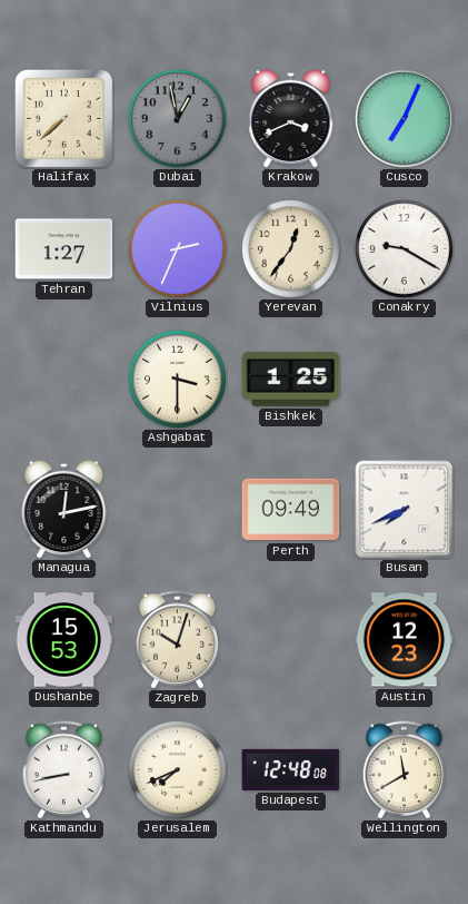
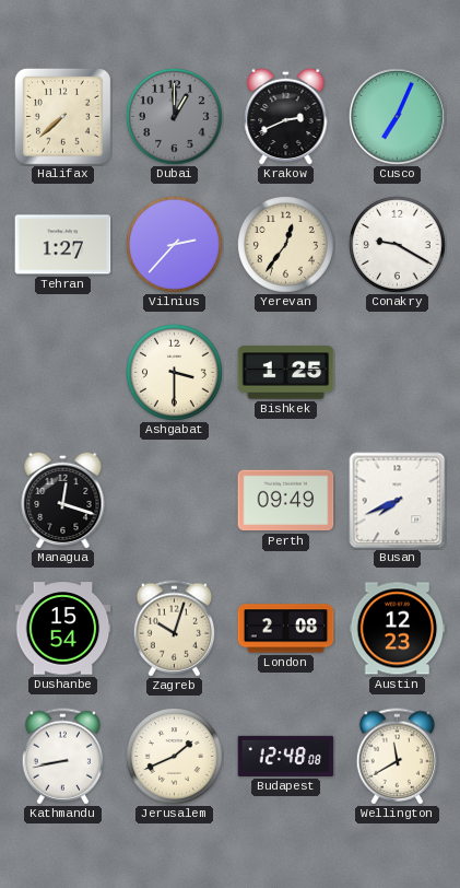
Dubai: 12:58 -> 1:00 (174, 116)
Krakow: 3:41 -> 2:41 (286, 116)
Vilnius: 2:34 -> 2:37 (174, 244)
Managua: 12:13 -> 12:18 (63, 500)
Dushanbe: 15:53 -> 15:54 (63, 629)
London: none -> 2:08 (286, 629)
Jerusalem: 7:41 -> 1:41 (174, 756)
